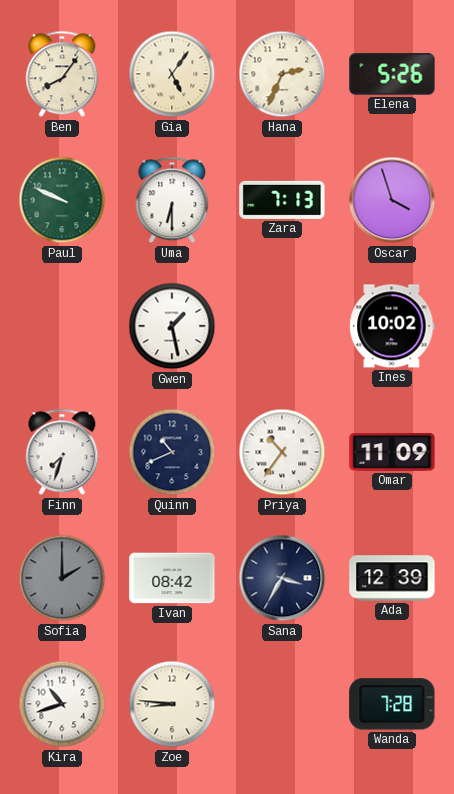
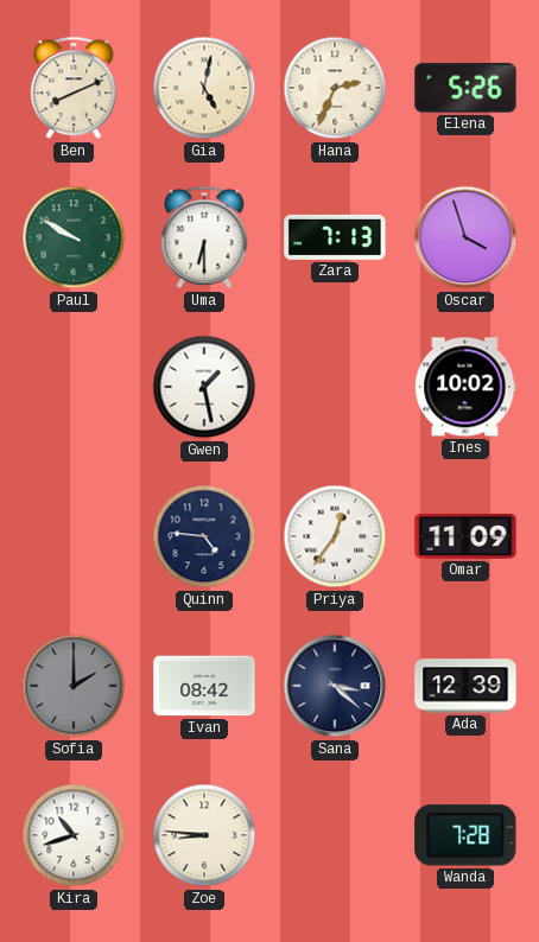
Ben: 8:06 -> 8:11 (74, 88)
Gia: 5:06 -> 5:02 (204, 88)
Paul: 9:49 -> 9:50 (74, 237)
Finn: 7:33 -> none (62, 452)
Quinn: 10:41 -> 4:46 (204, 536)
Priya: 10:36 -> 12:36 (335, 536)
Sana: 3:35 -> 3:22 (335, 686)
